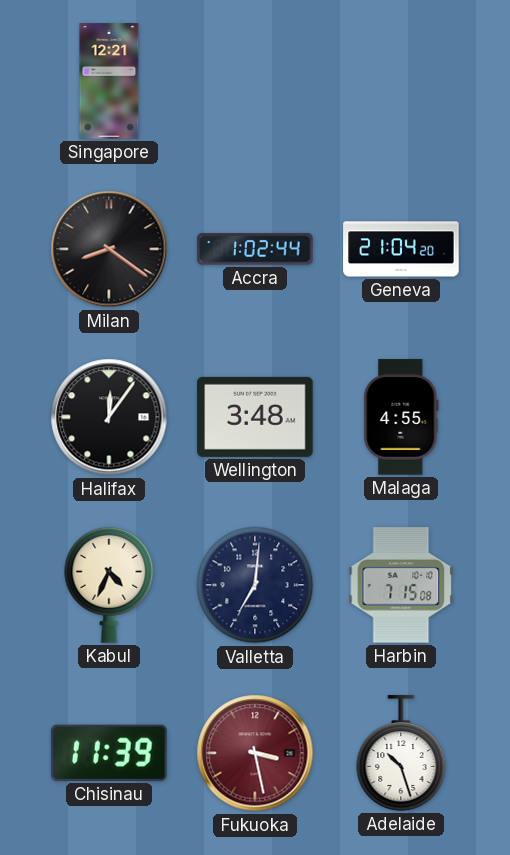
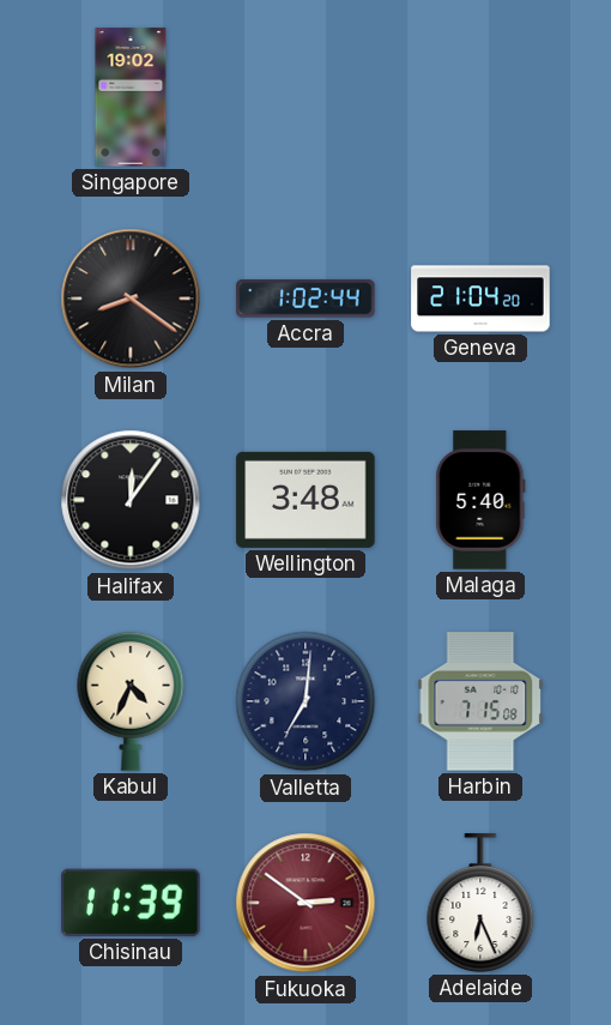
Singapore: 12:21 -> 19:02 (131, 97)
Malaga: 4:55 -> 5:40 (480, 500)
Fukuoka: 3:28 -> 2:51 (305, 903)
Adelaide: 10:27 -> 6:26 (480, 903)
